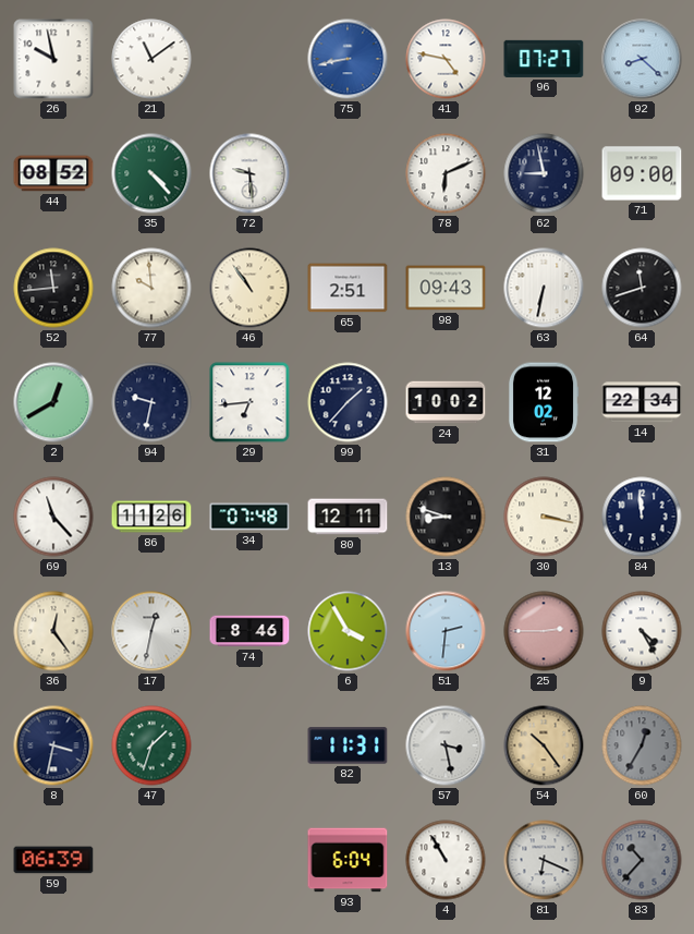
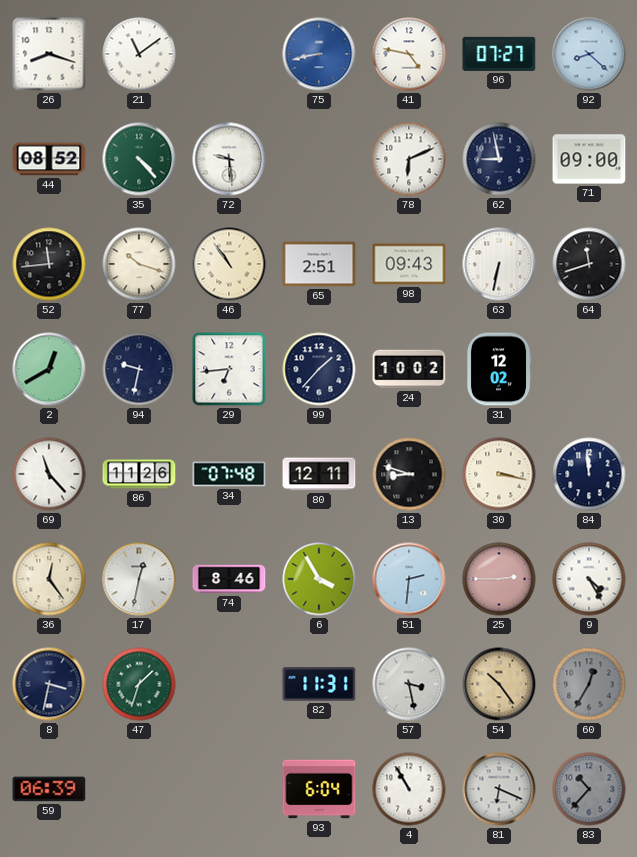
26: 9:58 -> 8:18 (49, 54)
77: 9:59 -> 10:18 (139, 264)
14: 22:34 -> none (642, 402)
